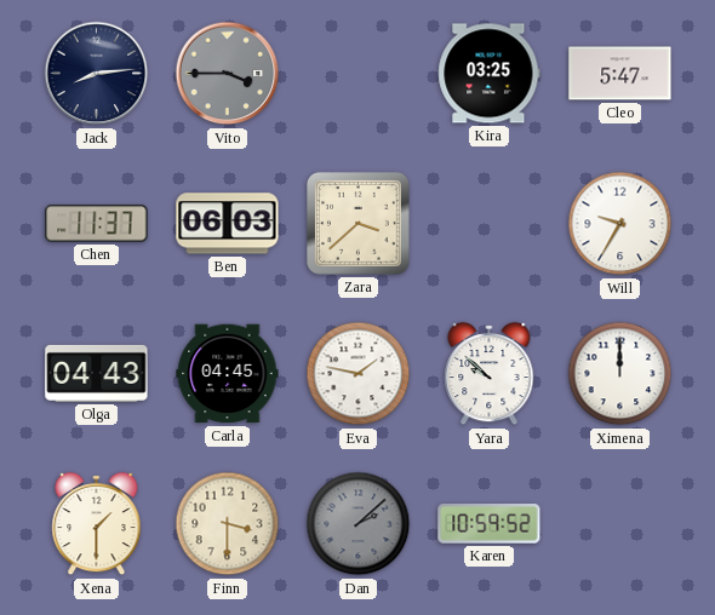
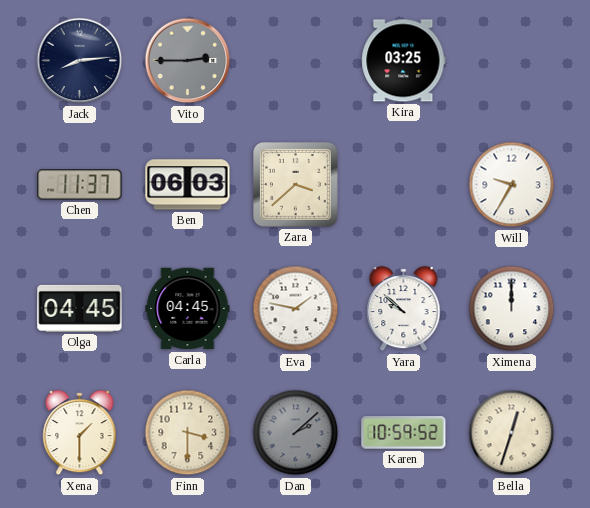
Vito: 3:45 -> 2:45 (188, 61)
Cleo: 5:47 -> none (620, 74)
Olga: 04:43 -> 04:45 (80, 308)
Bella: none -> 12:33 (512, 433)
